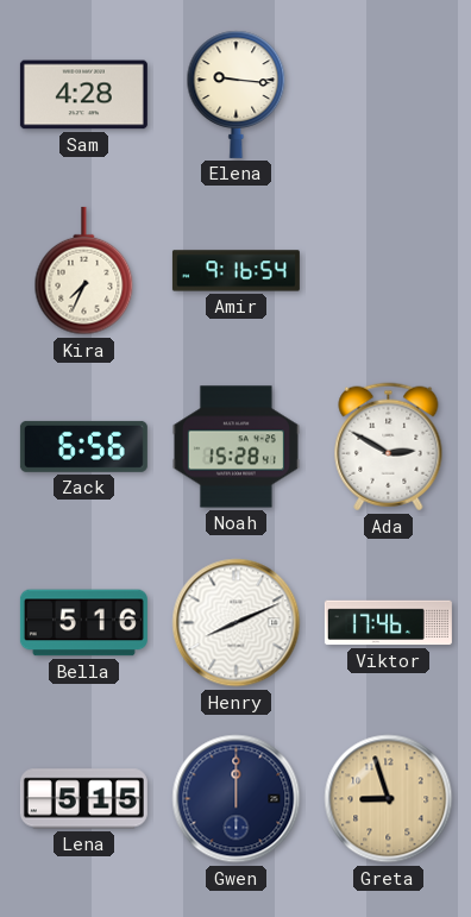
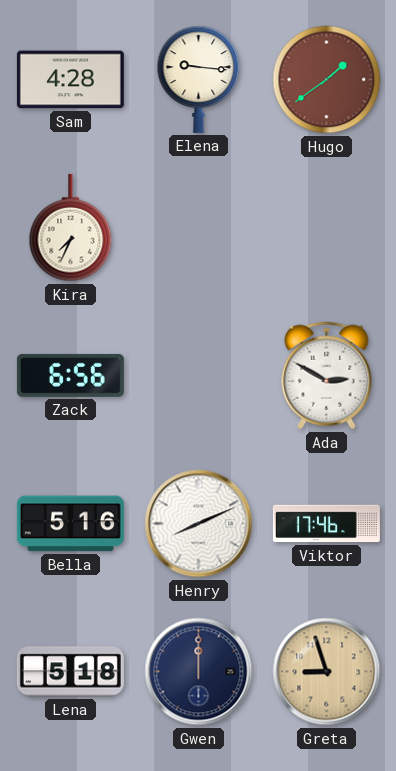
Hugo: none -> 1:39 (327, 80)
Amir: 9:16 -> none (235, 271)
Noah: 15:28 -> none (235, 447)
Lena: 5:15 -> 5:18 (70, 672)
